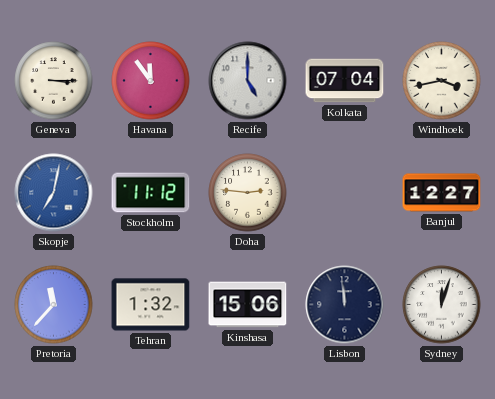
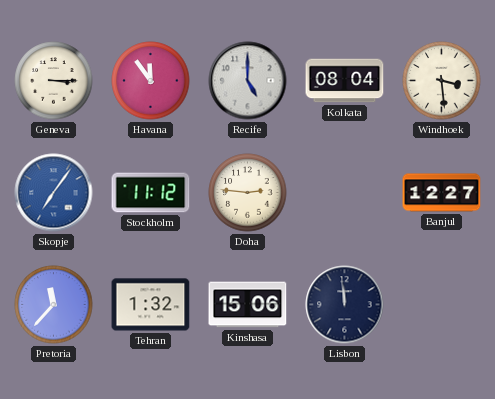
Kolkata: 07:04 -> 08:04 (345, 81)
Windhoek: 3:43 -> 3:29 (442, 81)
Skopje: 7:02 -> 7:06 (54, 193)
Sydney: 12:03 -> none (442, 305)
